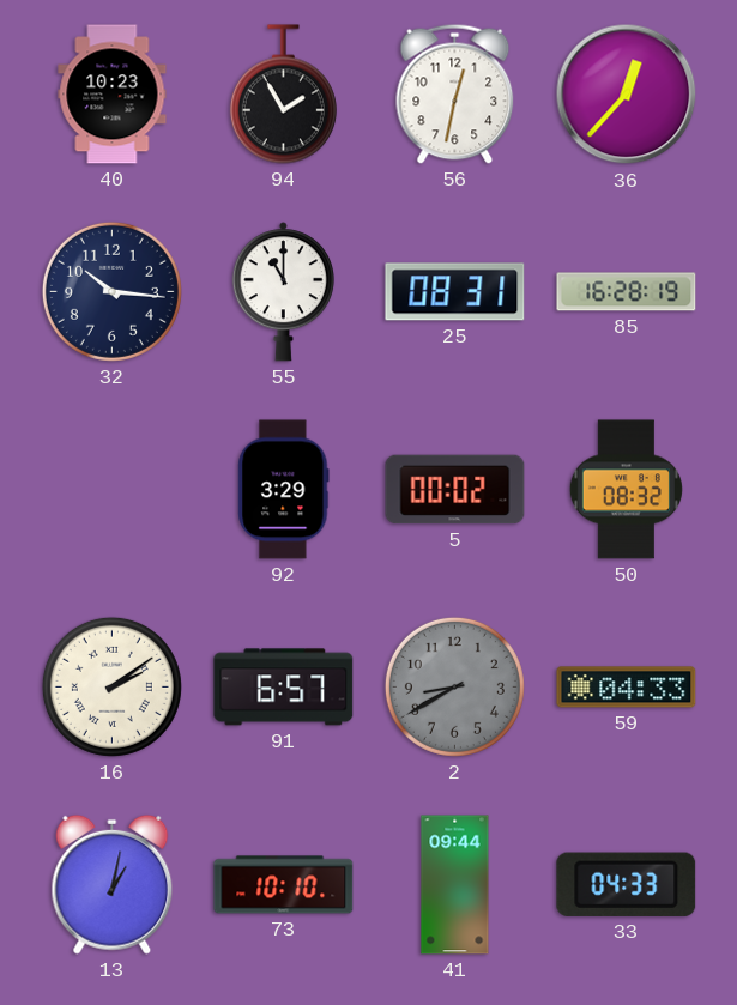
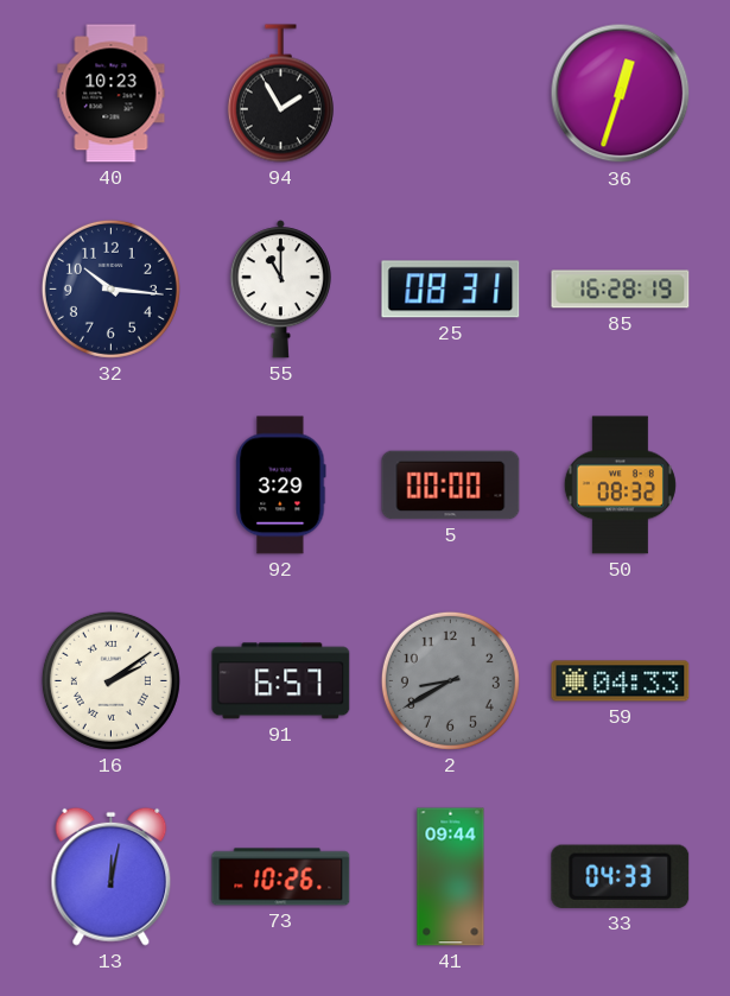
56: 12:32 -> none (455, 93)
36: 12:37 -> 12:33 (621, 94)
5: 00:02 -> 00:00 (451, 486)
13: 1:02 -> 12:02 (112, 876)
73: 10:10 -> 10:26 (281, 877)
